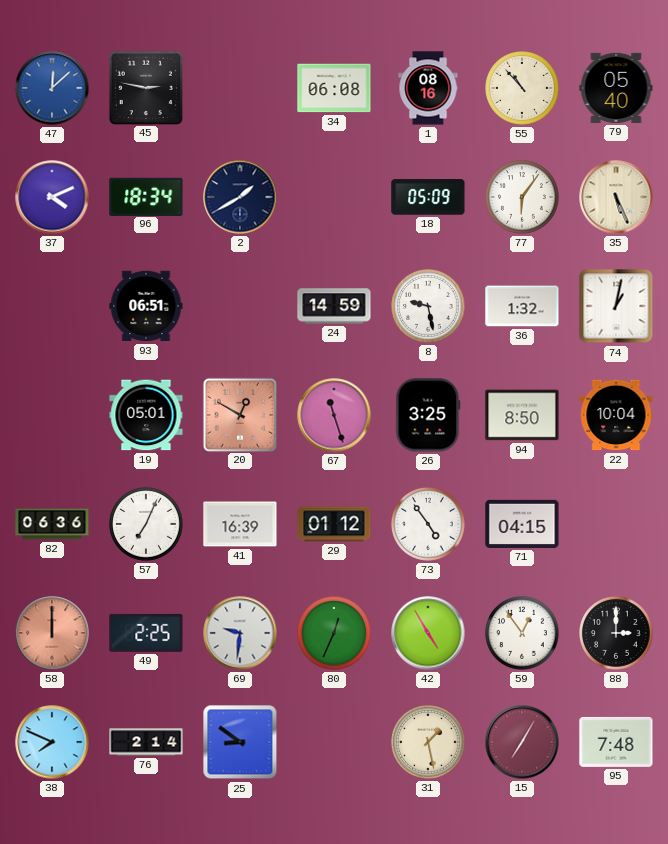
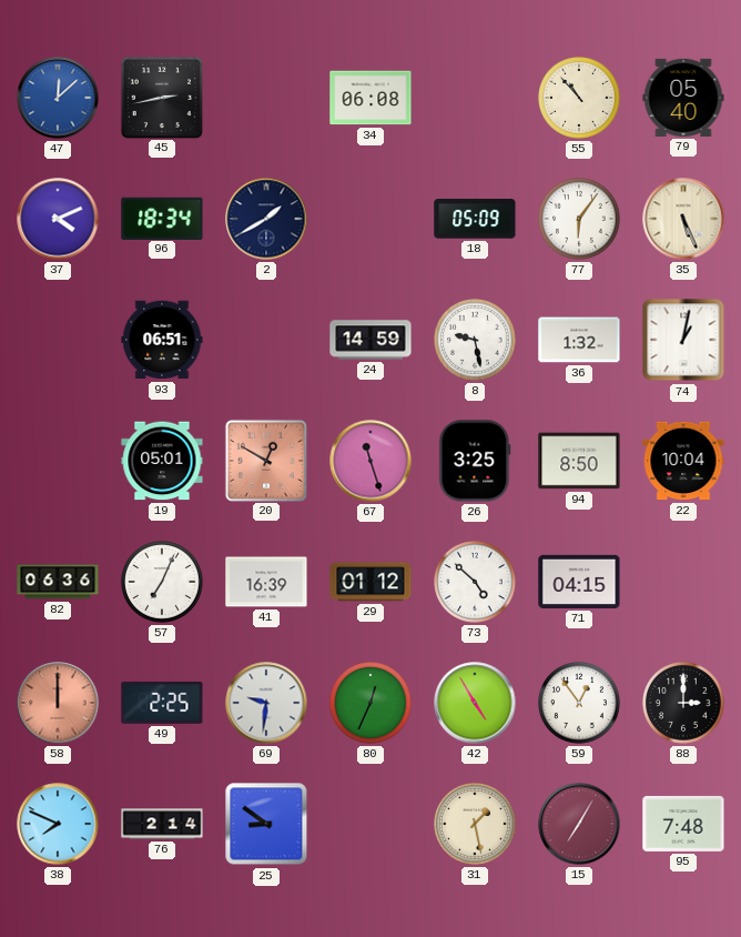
45: 2:47 -> 2:43 (161, 97)
1: 08:16 -> none (428, 88)
73: 4:54 -> 4:52 (475, 582)
